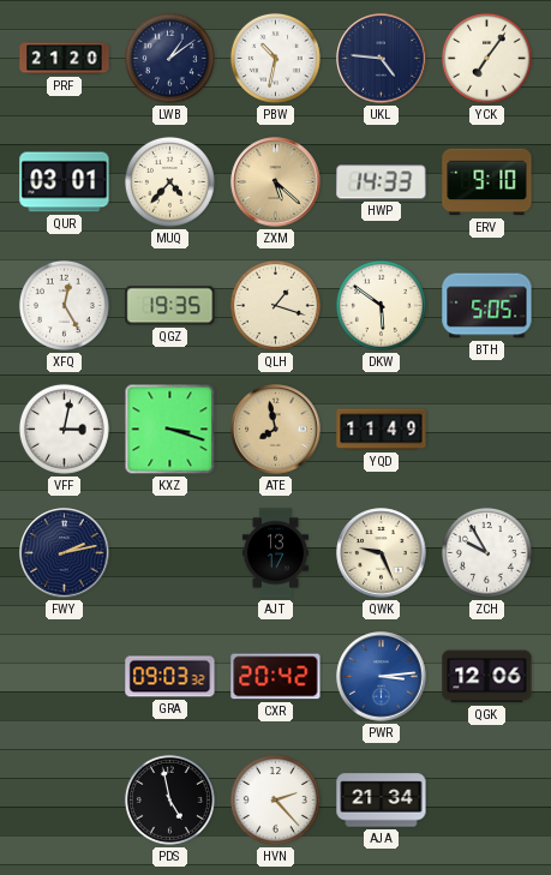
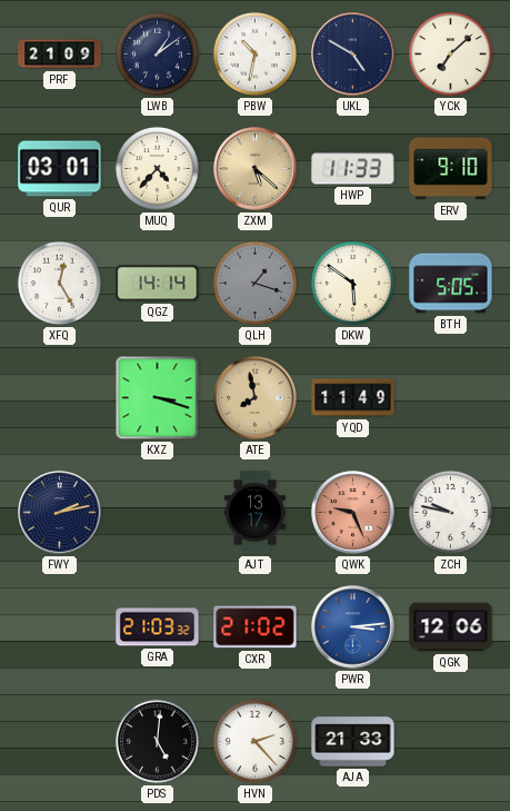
PRF: 21:20 -> 21:09 (60, 55)
UKL: 4:46 -> 4:50 (353, 55)
YCK: 7:06 -> 7:08 (450, 53)
HWP: 14:33 -> 11:33 (353, 169)
QGZ: 19:35 -> 14:14 (158, 284)
QLH dial: cream -> grey (254, 283)
VFF: 3:02 -> none (64, 428)
QWK dial: cream -> salmon (353, 513)
ZCH: 9:55 -> 9:47 (450, 512)
GRA: 09:03 -> 21:03 (158, 627)
CXR: 20:42 -> 21:02 (256, 627)
PDS: 4:58 -> 5:01 (157, 741)
AJA: 21:34 -> 21:33 (353, 742)
